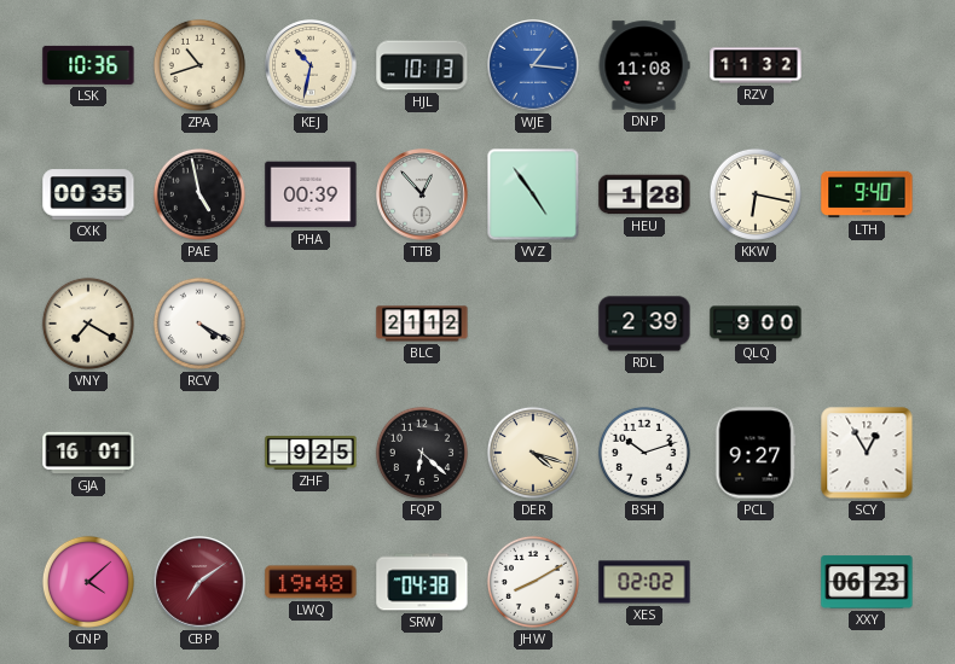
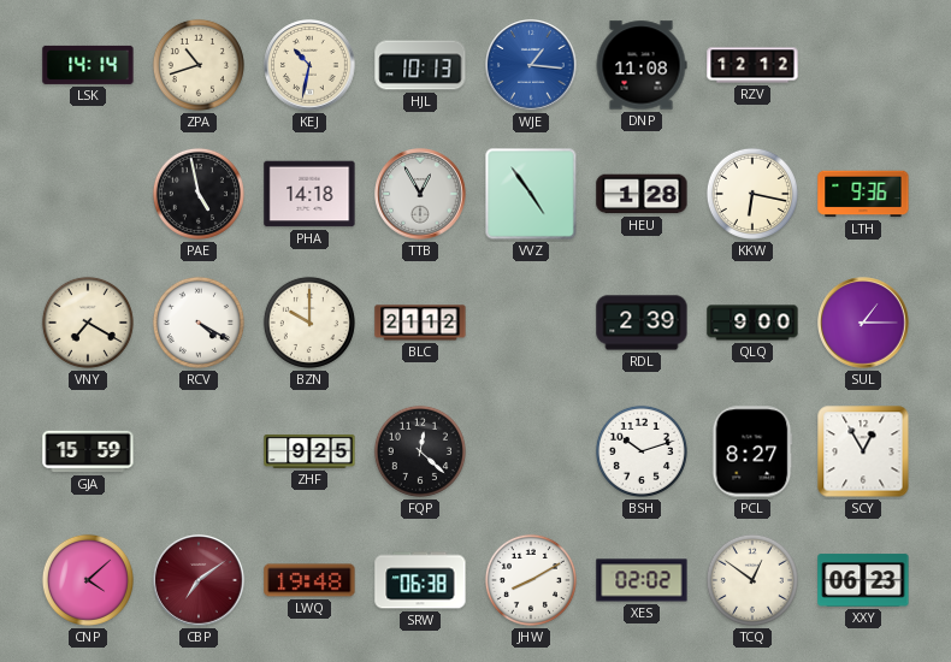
LSK: 10:36 -> 14:14 (88, 65)
RZV: 11:32 -> 12:12 (752, 65)
CXK: 00:35 -> none (88, 194)
PHA: 00:39 -> 14:18 (309, 194)
TTB: 12:53 -> 12:55 (420, 194)
LTH: 9:40 -> 9:36 (863, 194)
BZN: none -> 10:00 (309, 323)
SUL: none -> 1:15 (863, 323)
GJA: 16:01 -> 15:59 (88, 451)
FQP: 6:22 -> 12:22 (420, 451)
DER: 4:18 -> none (533, 453)
PCL: 9:27 -> 8:27 (752, 451)
SRW: 04:38 -> 06:38 (420, 580)
TCQ: none -> 12:51 (752, 580)
